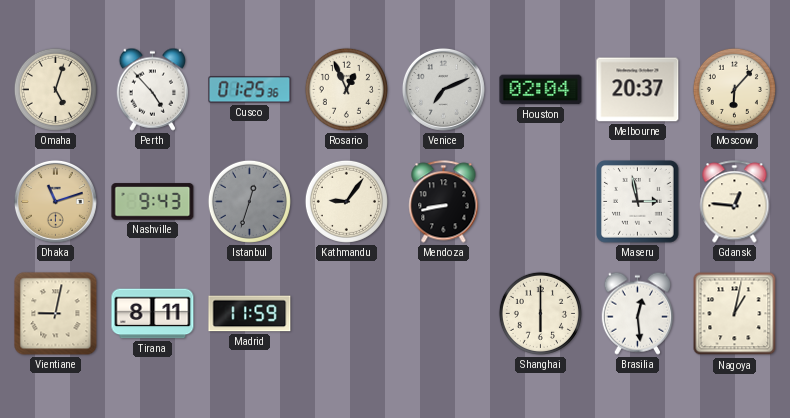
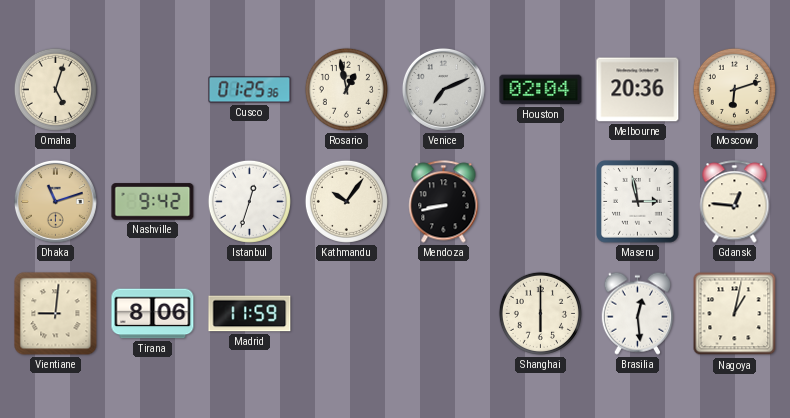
Perth: 4:53 -> none (152, 89)
Rosario: 12:56 -> 12:58 (346, 89)
Melbourne: 20:37 -> 20:36 (638, 90)
Moscow: 6:07 -> 6:12 (734, 89)
Nashville: 9:43 -> 9:42 (153, 202)
Istanbul dial: grey -> white (249, 201)
Kathmandu: 9:06 -> 10:06 (346, 201)
Vientiane: 9:02 -> 9:01 (56, 314)
Tirana: 8:11 -> 8:06 (153, 314)
